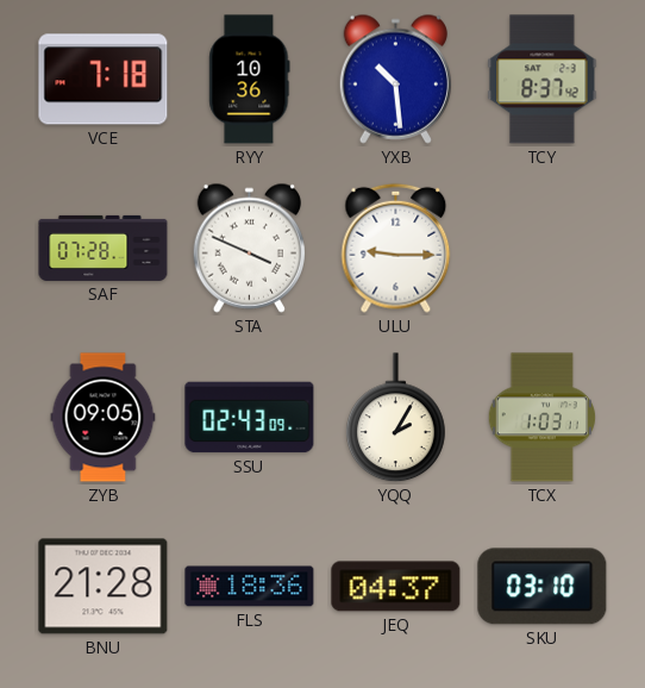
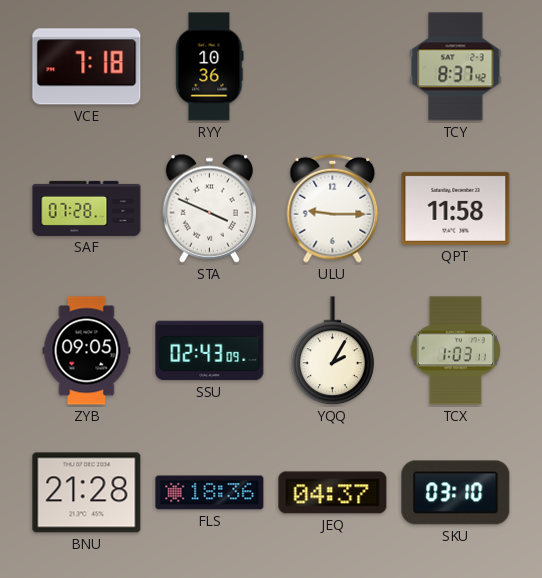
YXB: 10:29 -> none (395, 79)
QPT: none -> 11:58 (456, 208)
